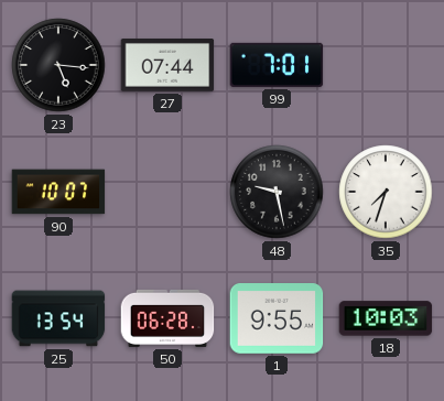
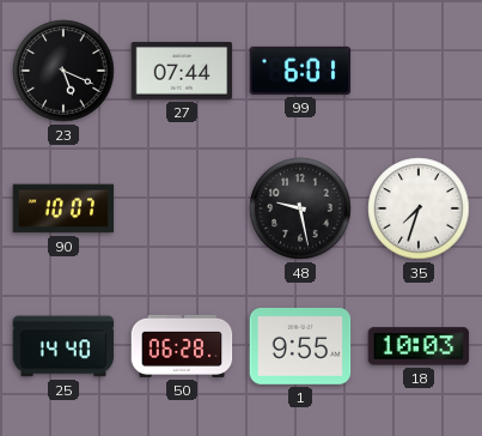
23: 5:16 -> 5:19 (63, 71)
99: 7:01 -> 6:01 (300, 71)
25: 13:54 -> 14:40 (63, 346)
